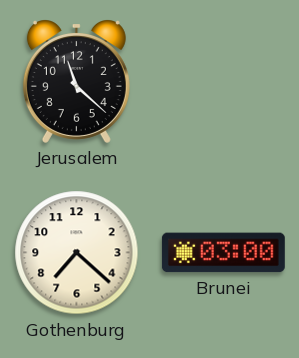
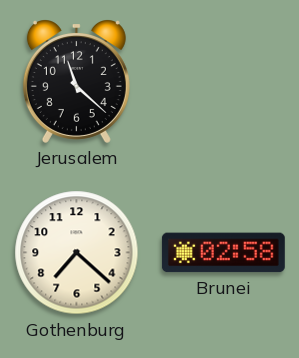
Brunei: 03:00 -> 02:58 (223, 253)
